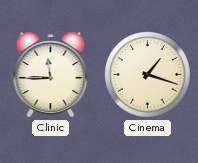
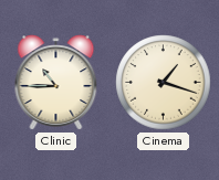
Clinic: 11:45 -> 10:45 (56, 83)
